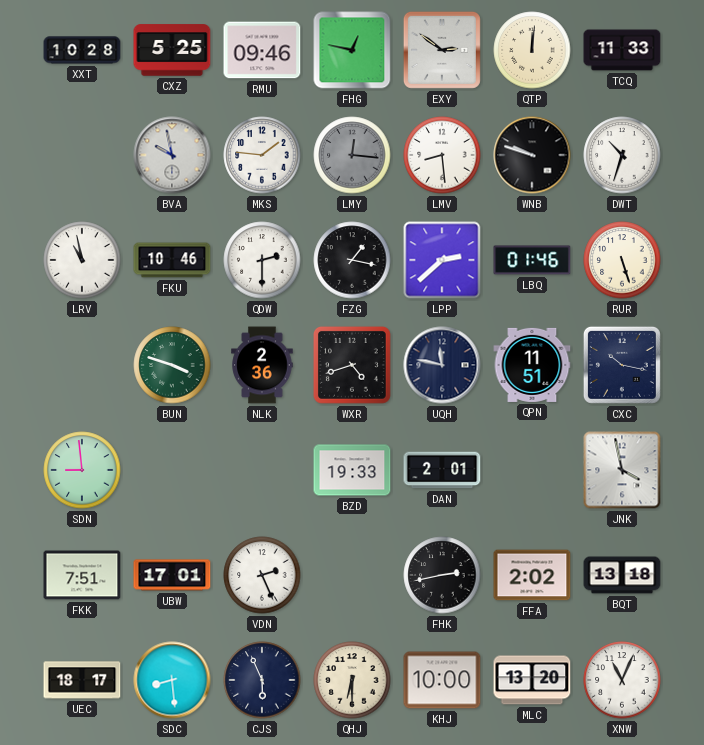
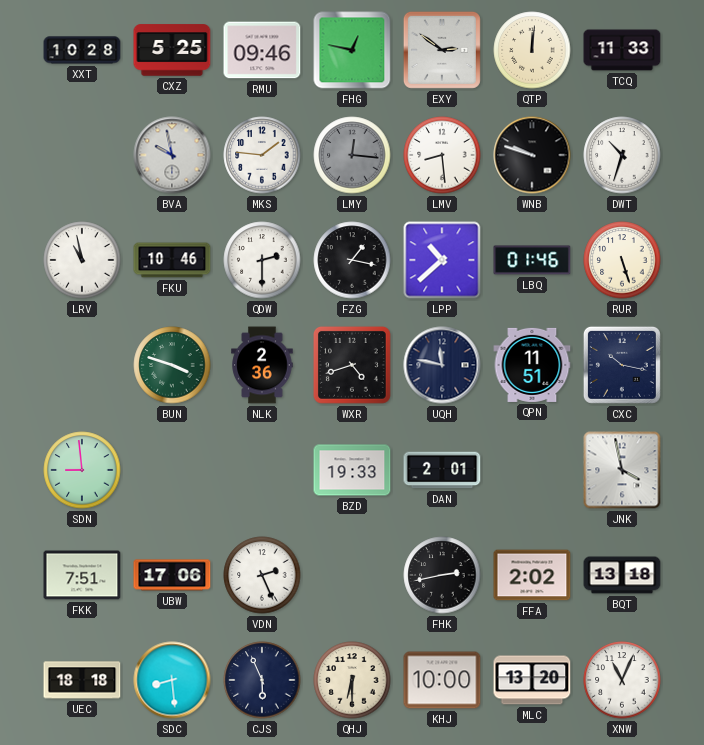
LPP: 2:38 -> 10:38 (442, 260)
UBW: 17:01 -> 17:06 (172, 575)
UEC: 18:17 -> 18:18 (82, 680)
